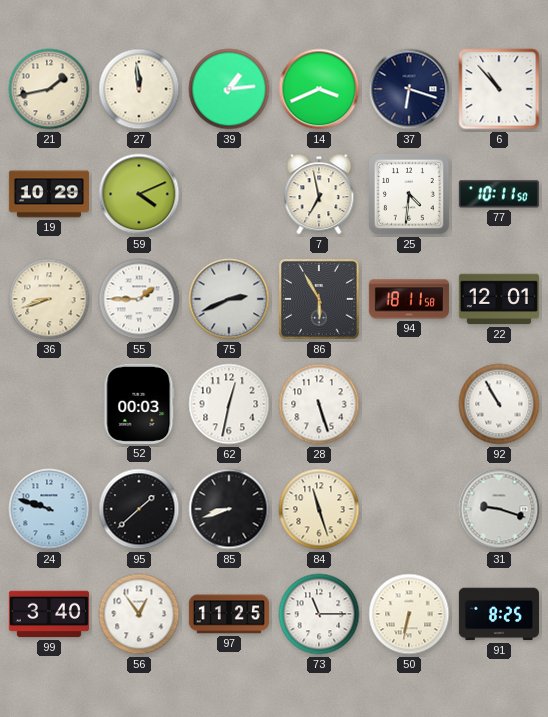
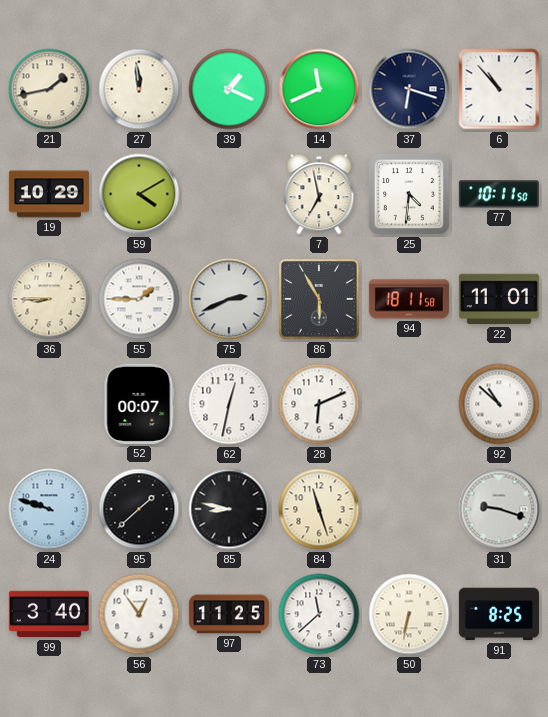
39: 1:14 -> 1:19 (229, 89)
14: 3:41 -> 11:41 (319, 89)
59: 4:11 -> 4:10 (139, 194)
36: 8:42 -> 8:45 (49, 299)
22: 12:01 -> 11:01 (499, 299)
52: 00:03 -> 00:07 (139, 404)
28: 5:27 -> 6:11 (319, 404)
92: 10:55 -> 10:52 (499, 404)
85: 8:42 -> 8:47 (229, 509)
73: 11:15 -> 11:38 (319, 614)
